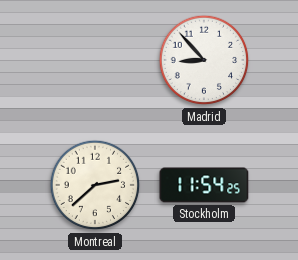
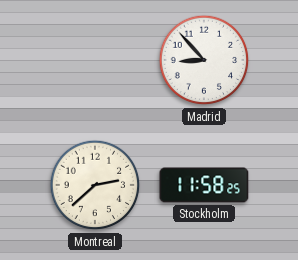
Stockholm: 11:54 -> 11:58 (204, 185)
